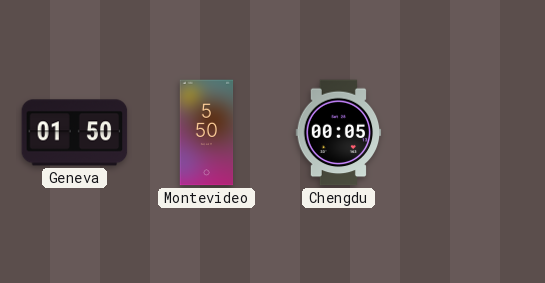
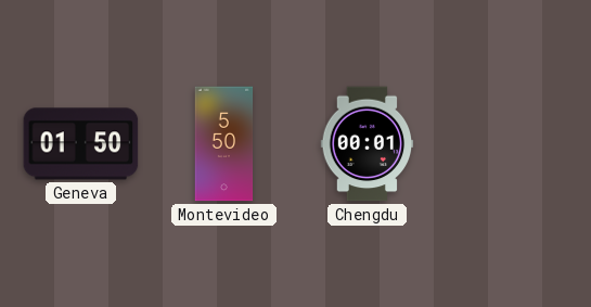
Chengdu: 00:05 -> 00:01 (368, 144)
